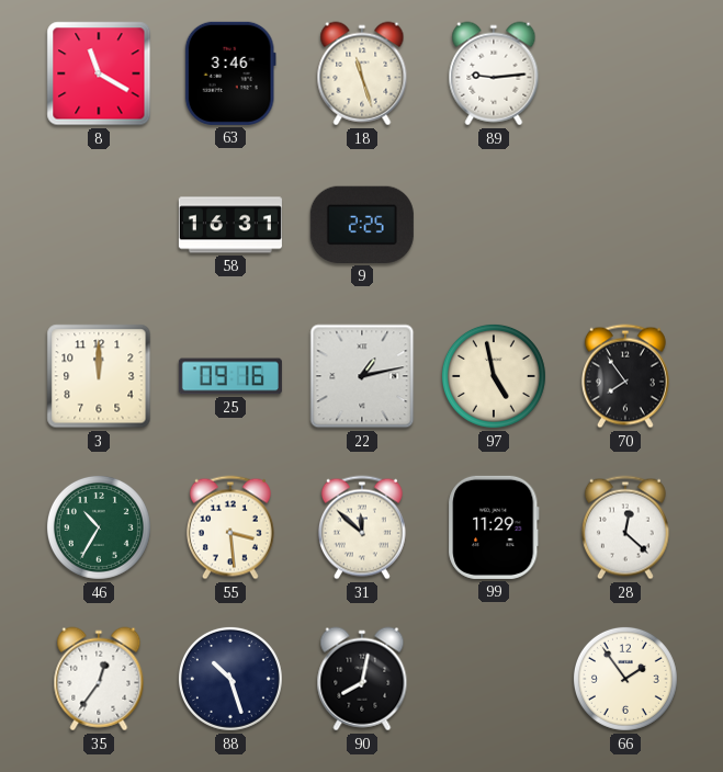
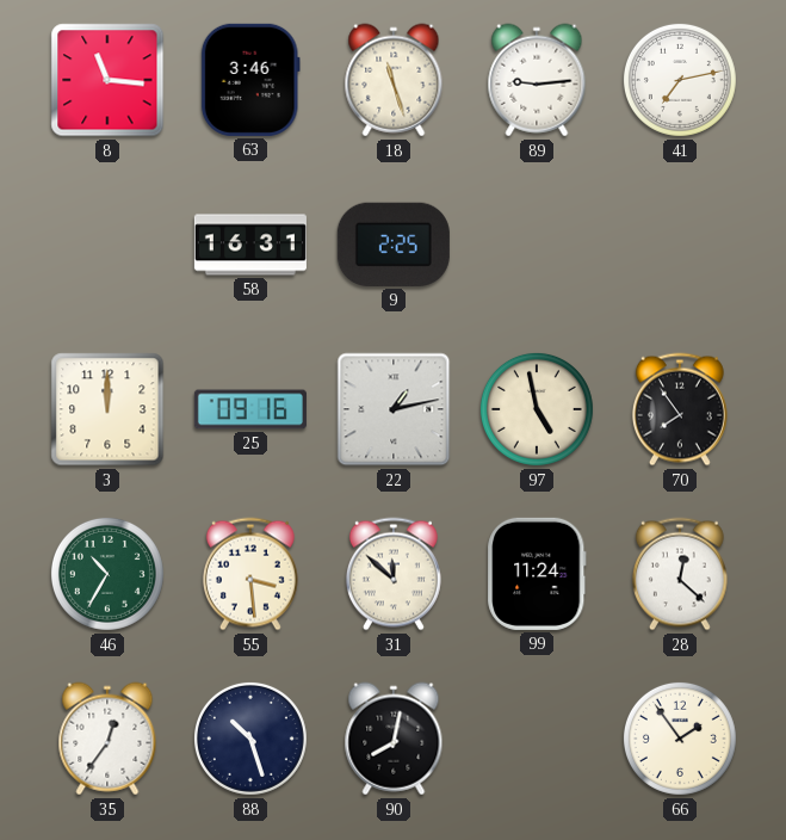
8: 11:20 -> 11:16 (107, 80)
41: none -> 7:13 (680, 80)
99: 11:29 -> 11:24 (537, 574)
